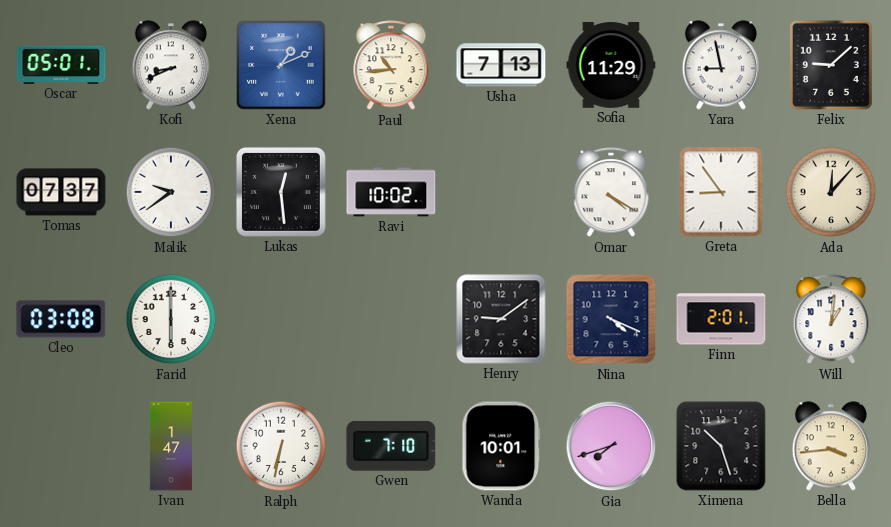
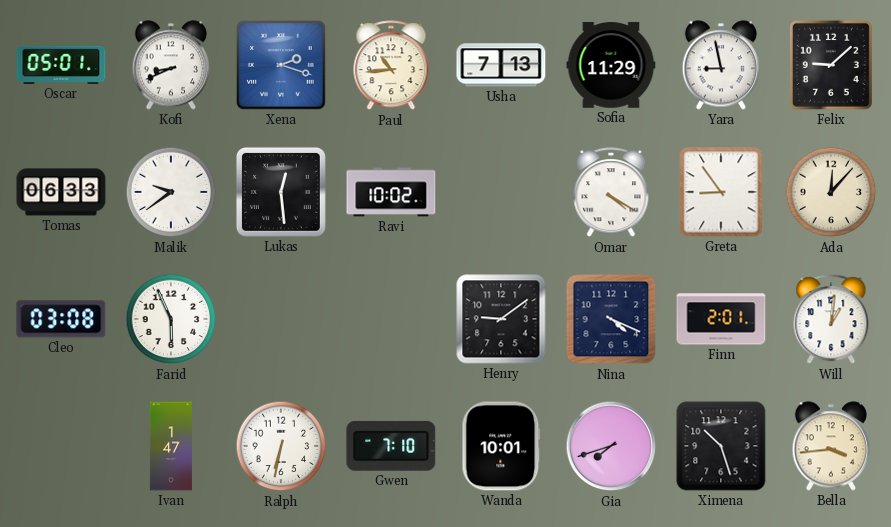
Xena: 1:11 -> 2:18 (281, 65)
Tomas: 07:37 -> 06:33 (61, 192)
Farid: 6:00 -> 5:56 (171, 319)
